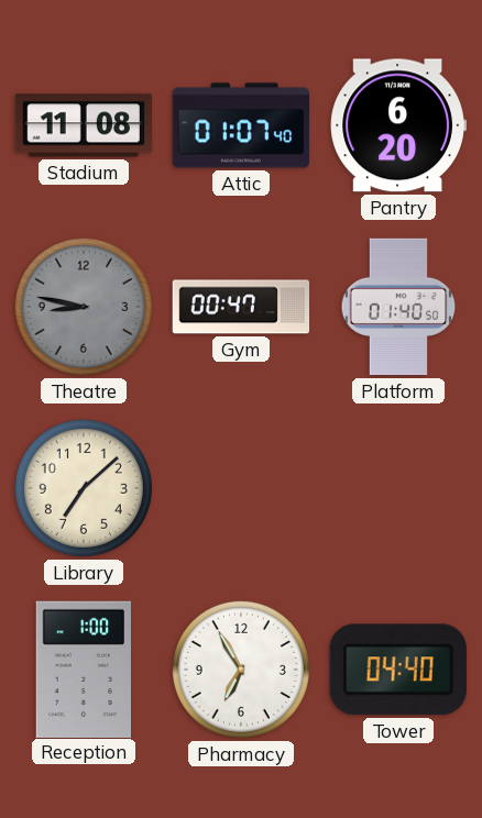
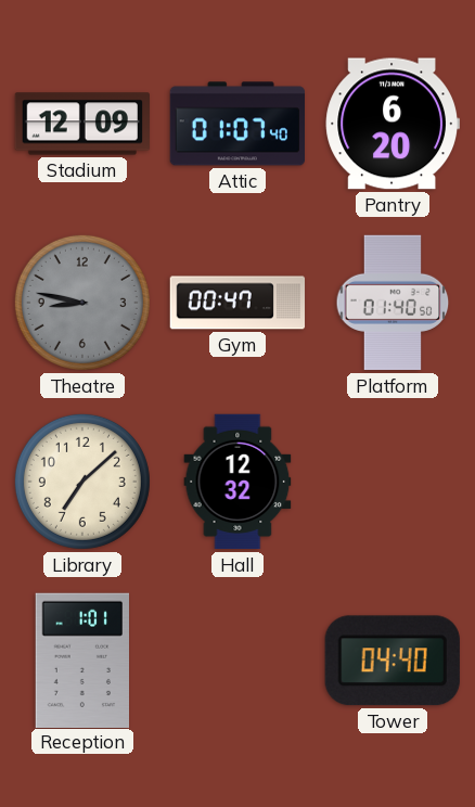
Stadium: 11:08 -> 12:09 (81, 124)
Hall: none -> 12:32 (237, 482)
Reception: 1:00 -> 1:01 (81, 659)
Pharmacy: 6:55 -> none (241, 670)
